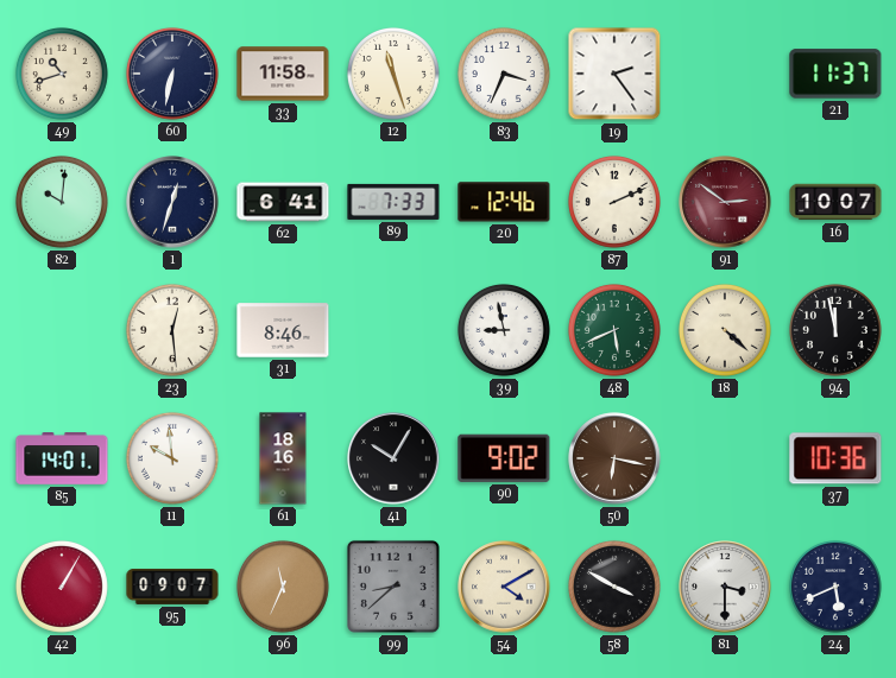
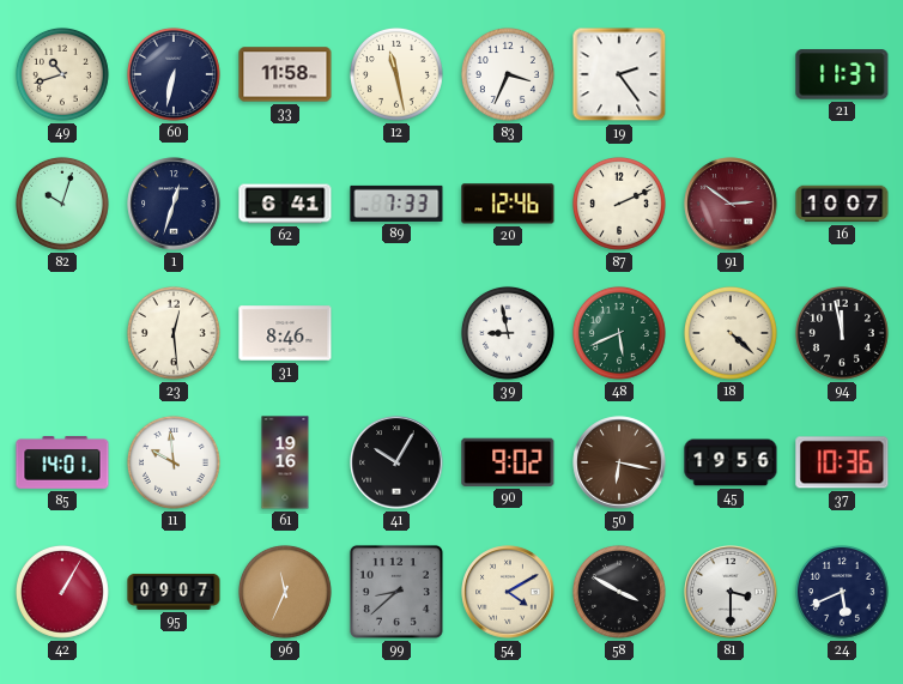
12: 11:27 -> 11:28 (396, 74)
82: 10:01 -> 10:03 (62, 204)
61: 18:16 -> 19:16 (285, 462)
45: none -> 19:56 (731, 462)
